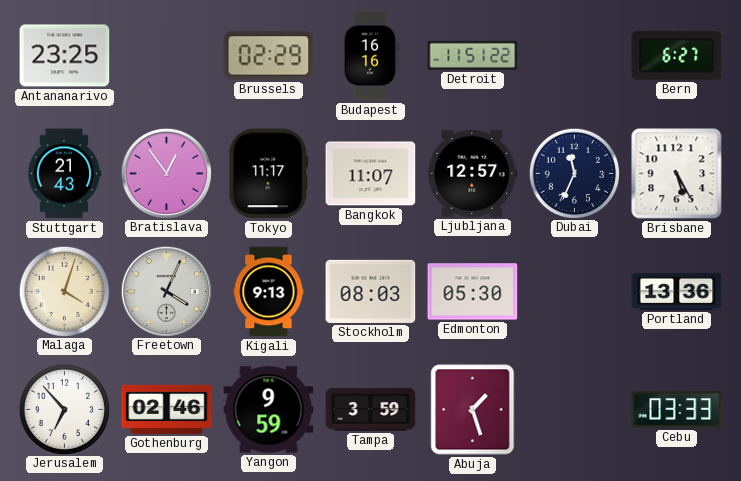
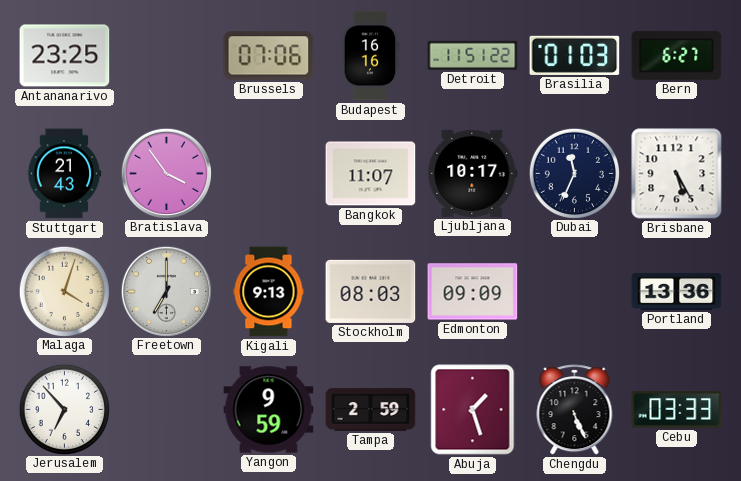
Brussels: 02:29 -> 07:06 (269, 56)
Brasilia: none -> 01:03 (575, 55)
Bratislava: 12:54 -> 3:54 (166, 173)
Tokyo: 11:17 -> none (269, 174)
Ljubljana: 12:57 -> 10:17 (473, 173)
Freetown: 4:04 -> 7:00 (166, 291)
Edmonton: 05:30 -> 09:09 (473, 292)
Gothenburg: 02:46 -> none (167, 409)
Tampa: 3:59 -> 2:59 (371, 410)
Chengdu: none -> 5:26 (575, 410)
